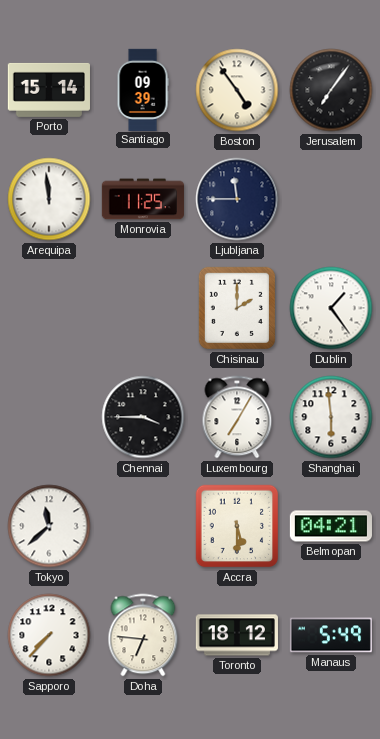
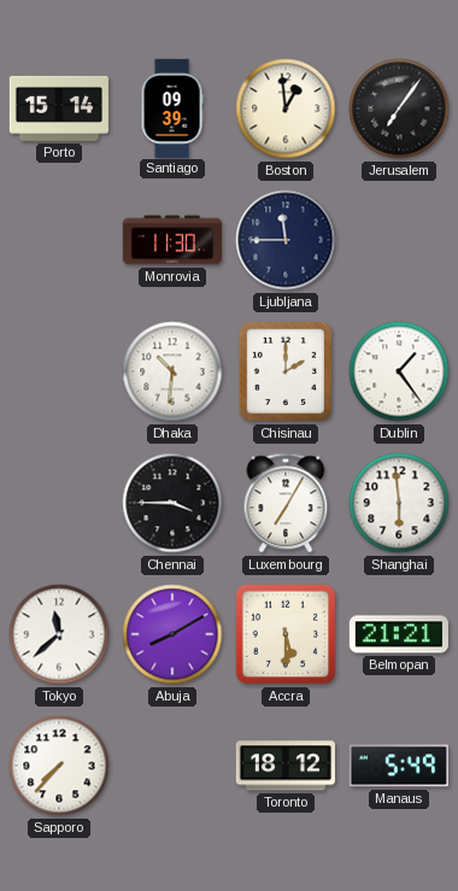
Boston: 4:54 -> 12:59 (286, 109)
Arequipa: 11:59 -> none (49, 199)
Monrovia: 11:25 -> 11:30 (172, 240)
Dhaka: none -> 10:31 (172, 371)
Abuja: none -> 8:10 (172, 634)
Belmopan: 04:21 -> 21:21 (398, 634)
Doha: 6:46 -> none (143, 635)
